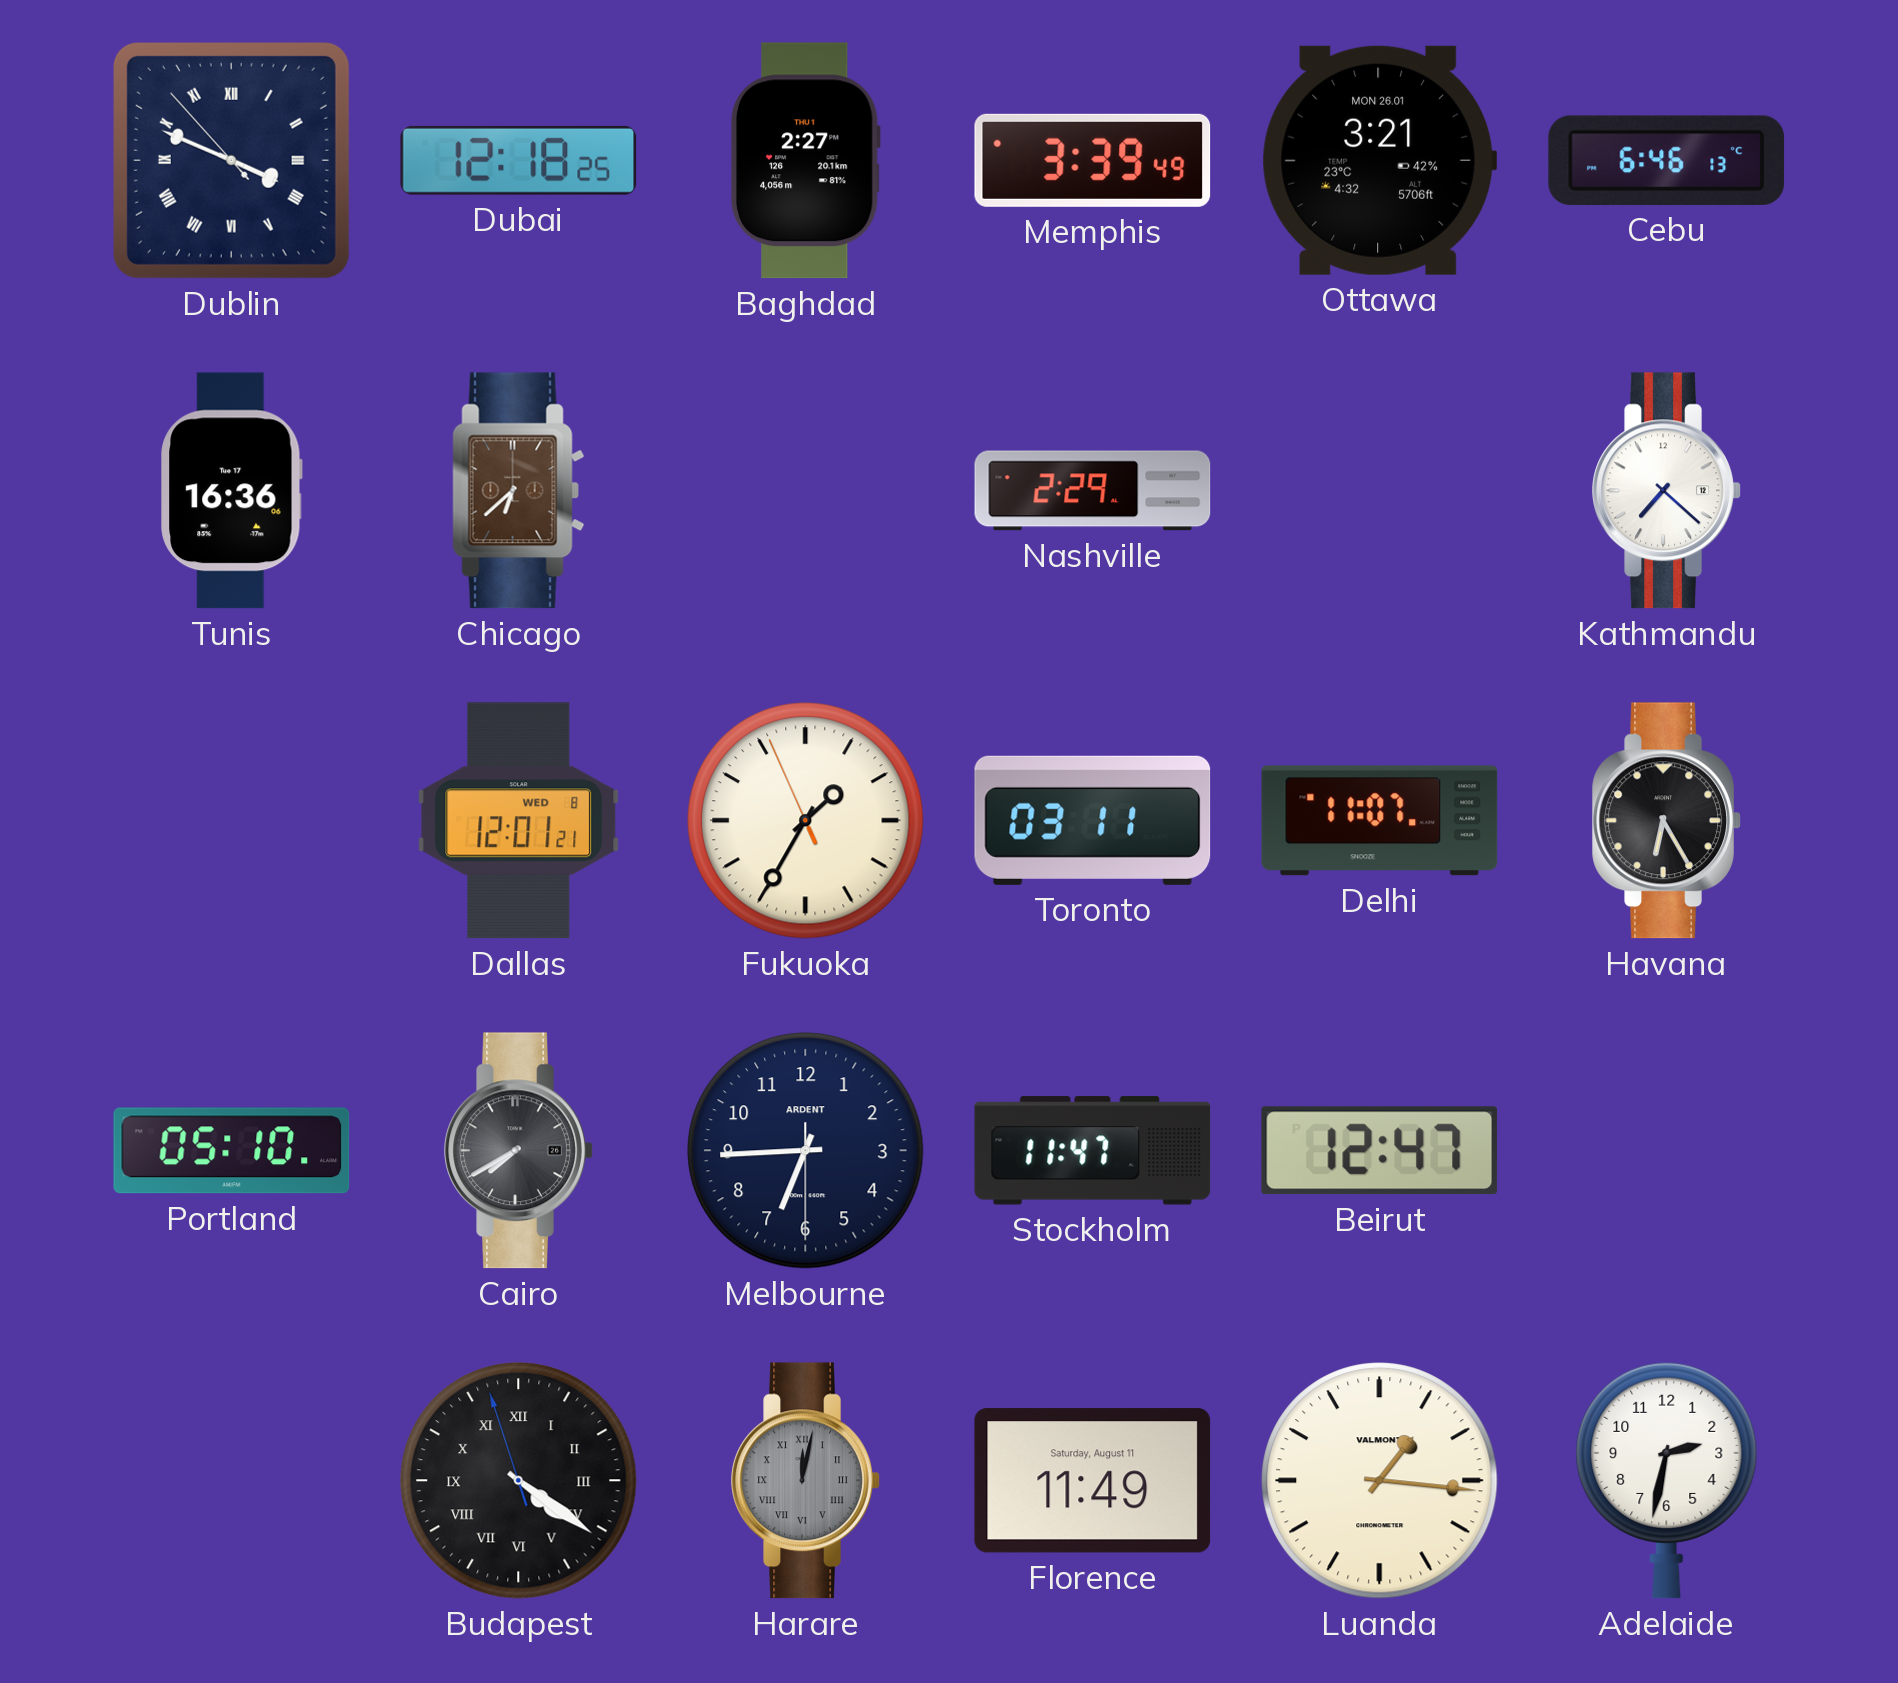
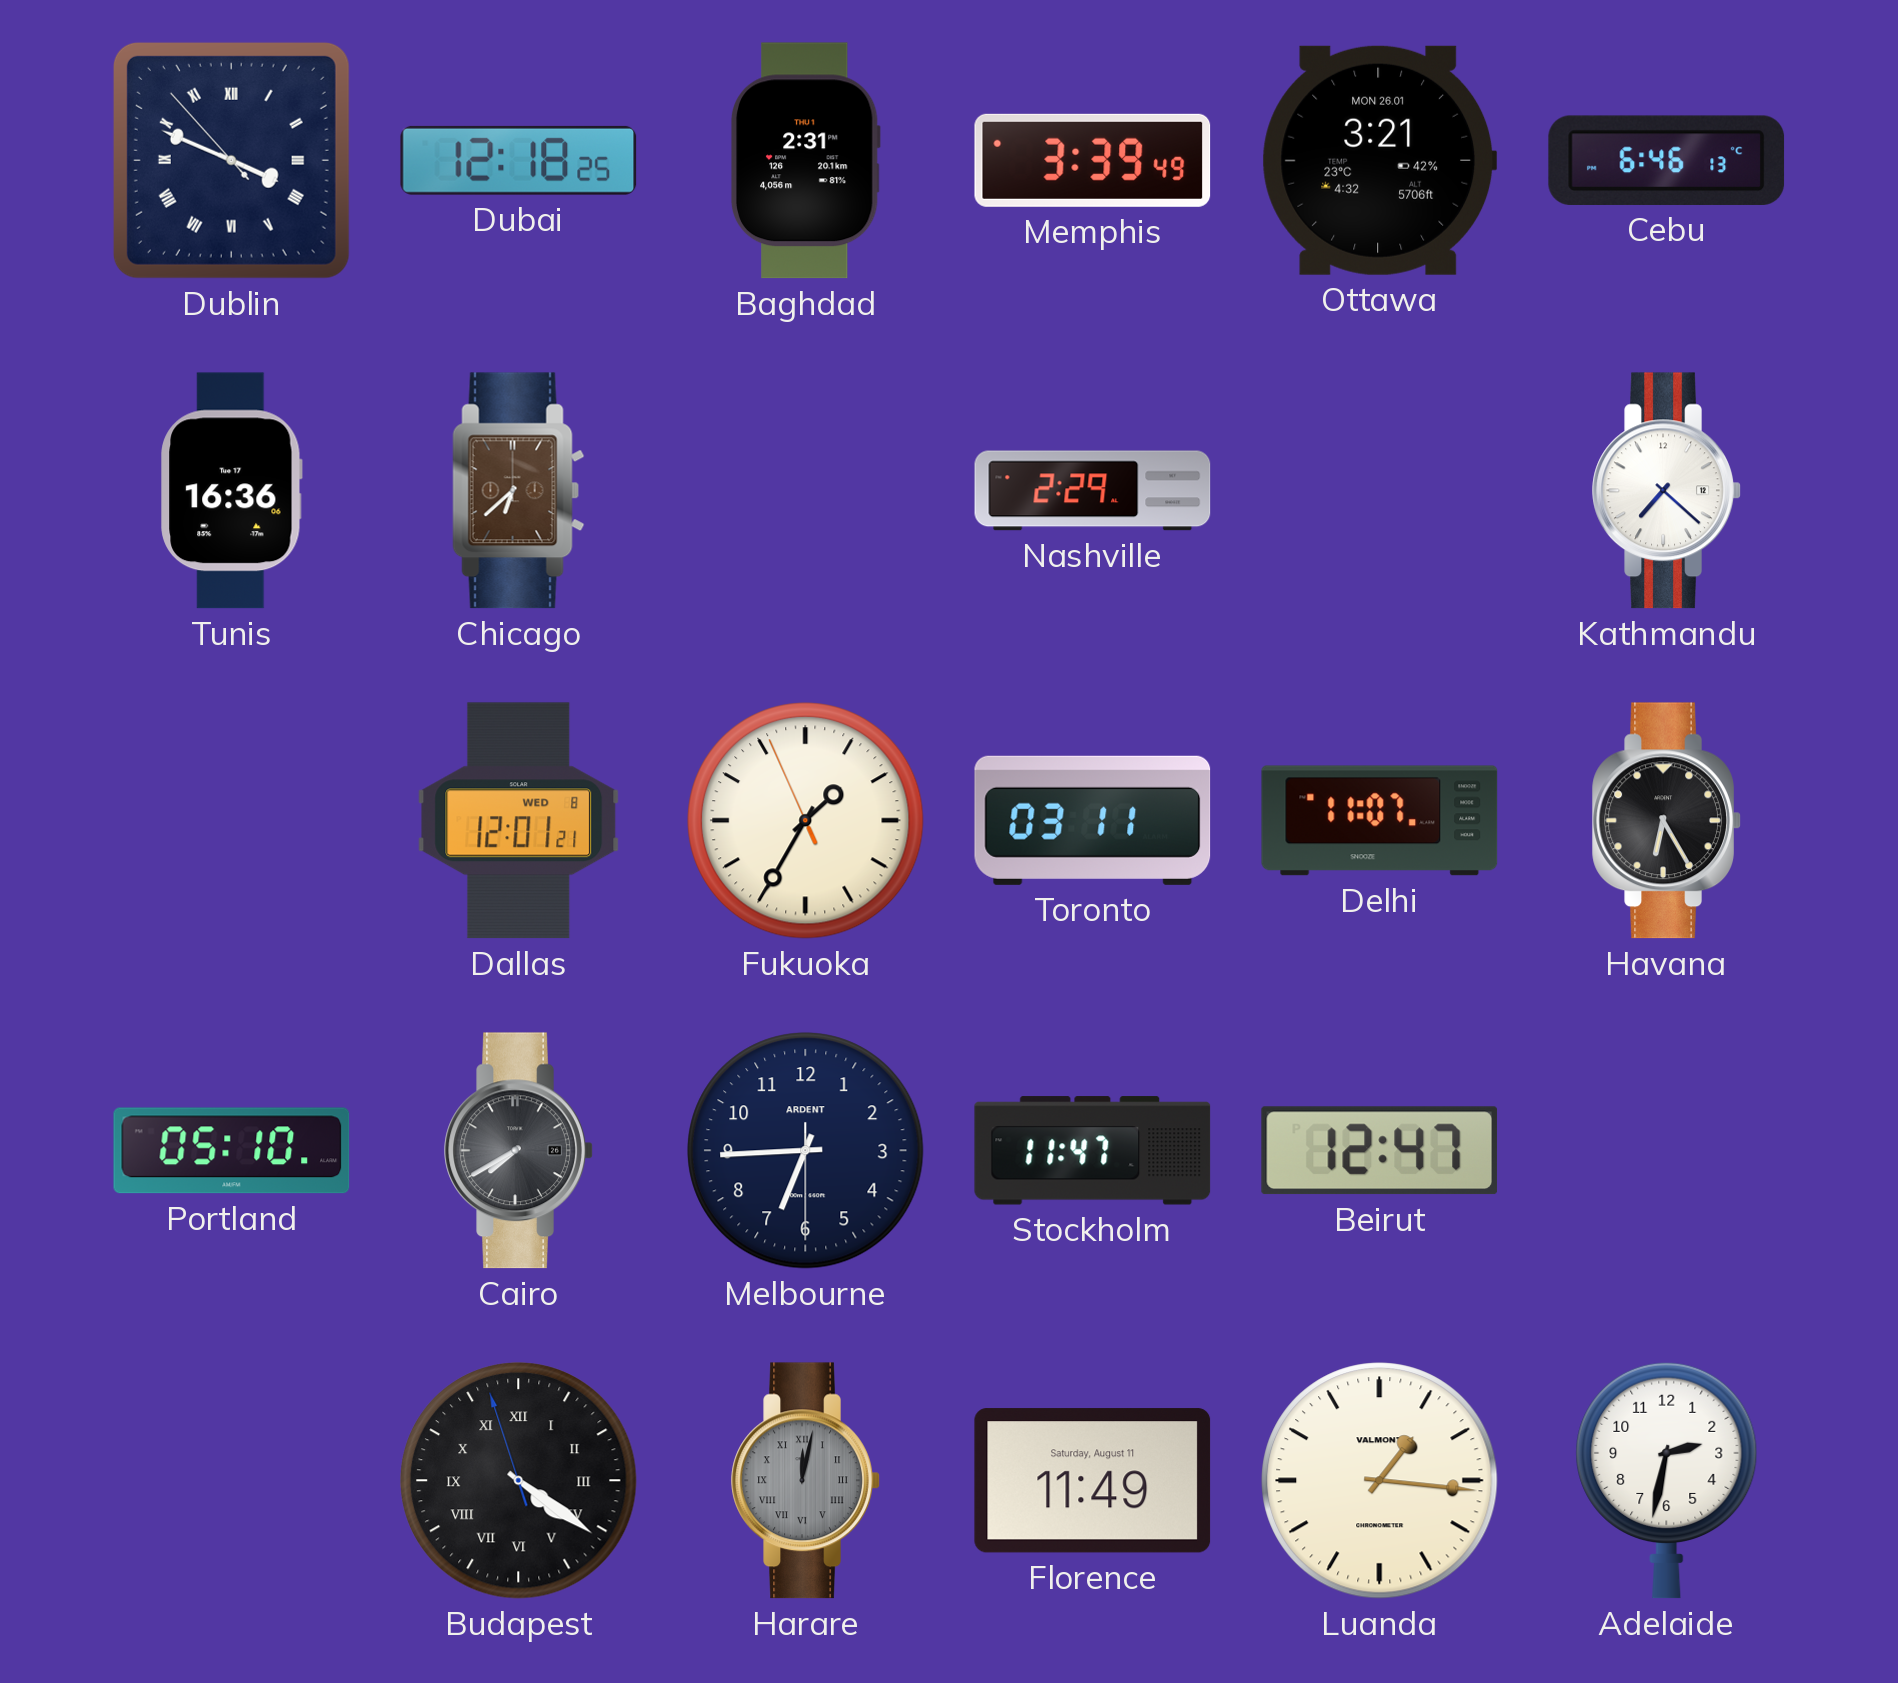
Baghdad: 2:27 -> 2:31 (805, 161)
